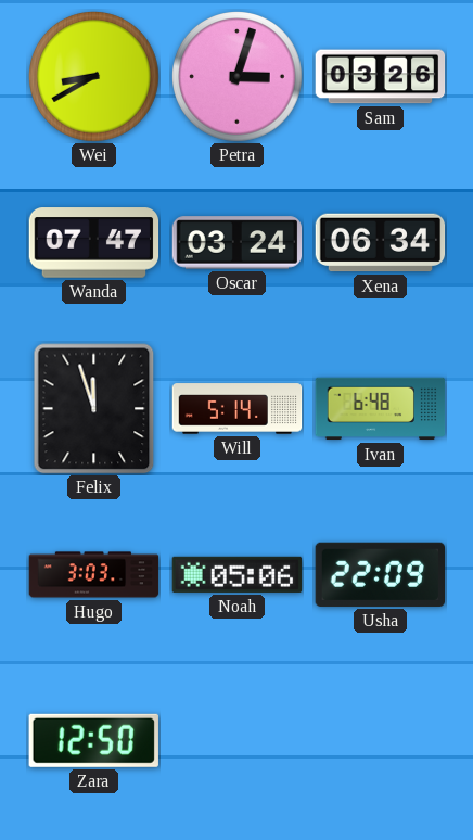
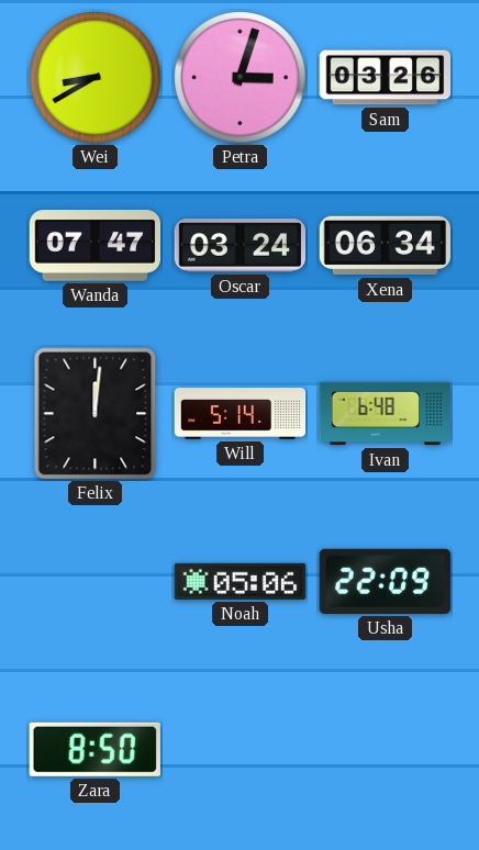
Felix: 11:57 -> 12:01 (96, 414)
Hugo: 3:03 -> none (94, 575)
Zara: 12:50 -> 8:50 (94, 749)
